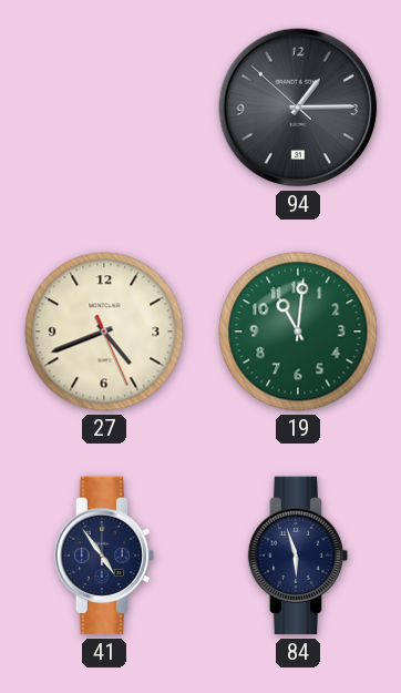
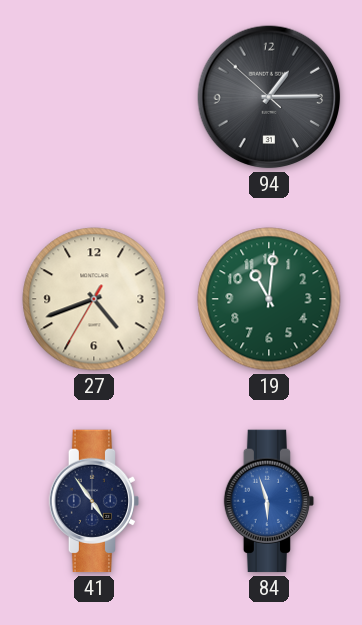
27: 4:41:26 -> 4:41:35 (94, 299)
84 dial: navy -> blue (269, 501)
